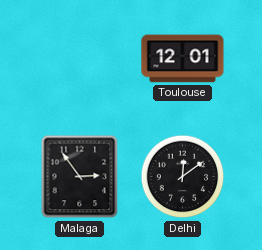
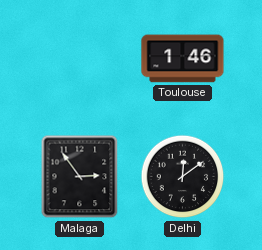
Toulouse: 12:01 -> 1:46 (183, 59)
